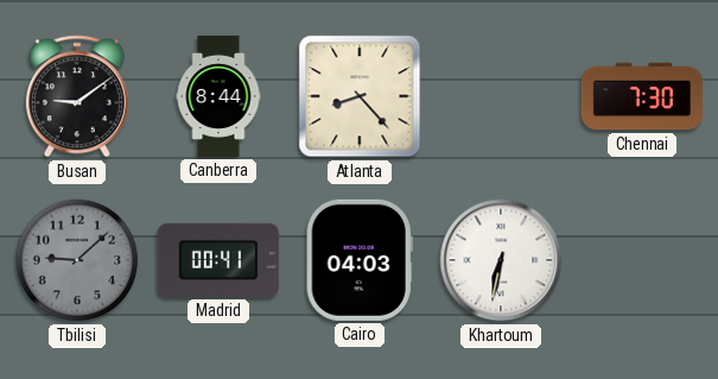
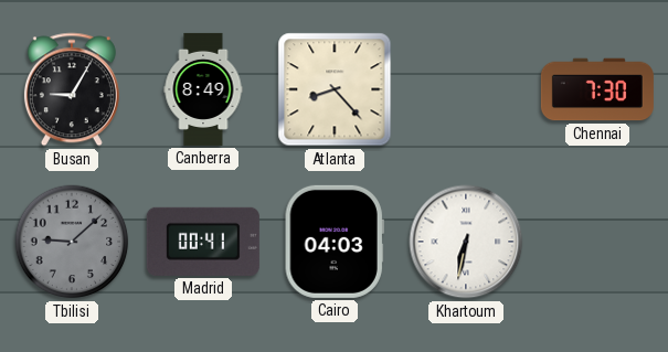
Busan: 9:09 -> 9:05 (72, 89)
Canberra: 8:44 -> 8:49 (203, 89)
